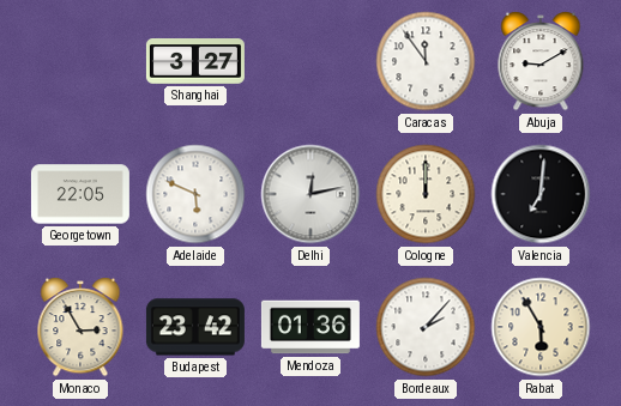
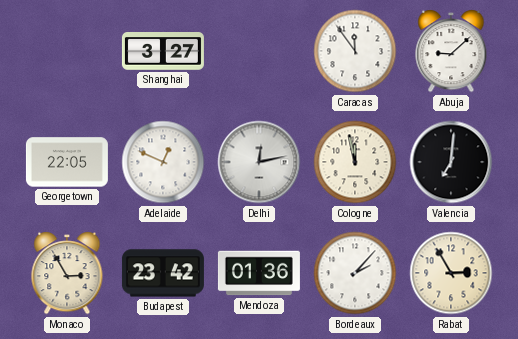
Abuja: 9:10 -> 9:08 (451, 51)
Adelaide: 5:49 -> 12:49 (163, 162)
Cologne: 12:00 -> 11:58 (355, 162)
Rabat: 5:55 -> 2:55 (451, 273)
